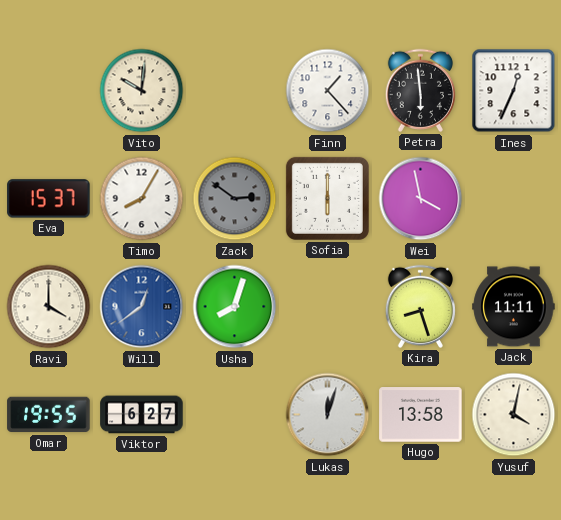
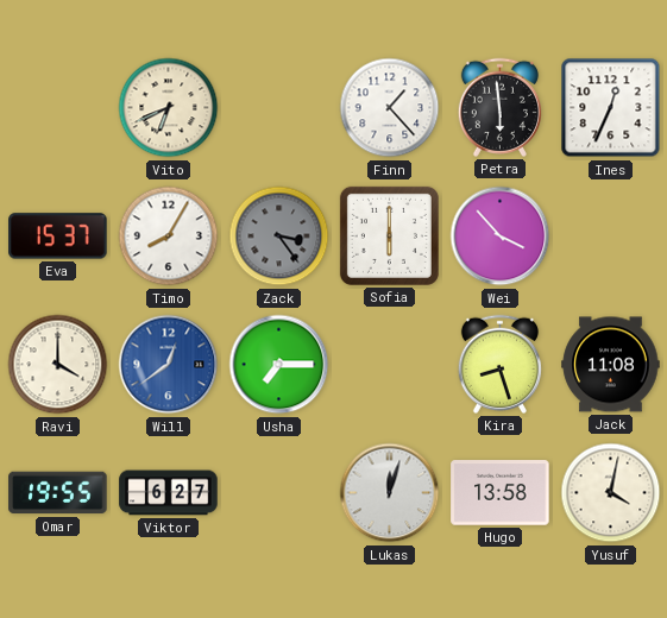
Vito: 10:01 -> 6:41 (169, 108)
Zack: 2:51 -> 3:24 (279, 237)
Wei: 3:58 -> 3:53 (501, 237)
Usha: 8:03 -> 7:15 (279, 365)
Jack: 11:11 -> 11:08 (611, 365)
